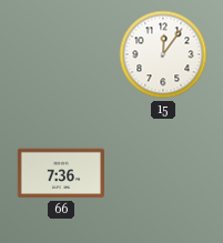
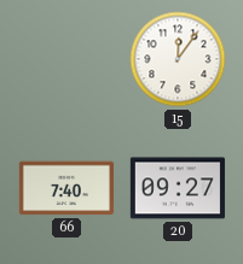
66: 7:36 -> 7:40 (66, 188)
20: none -> 09:27 (178, 188)
